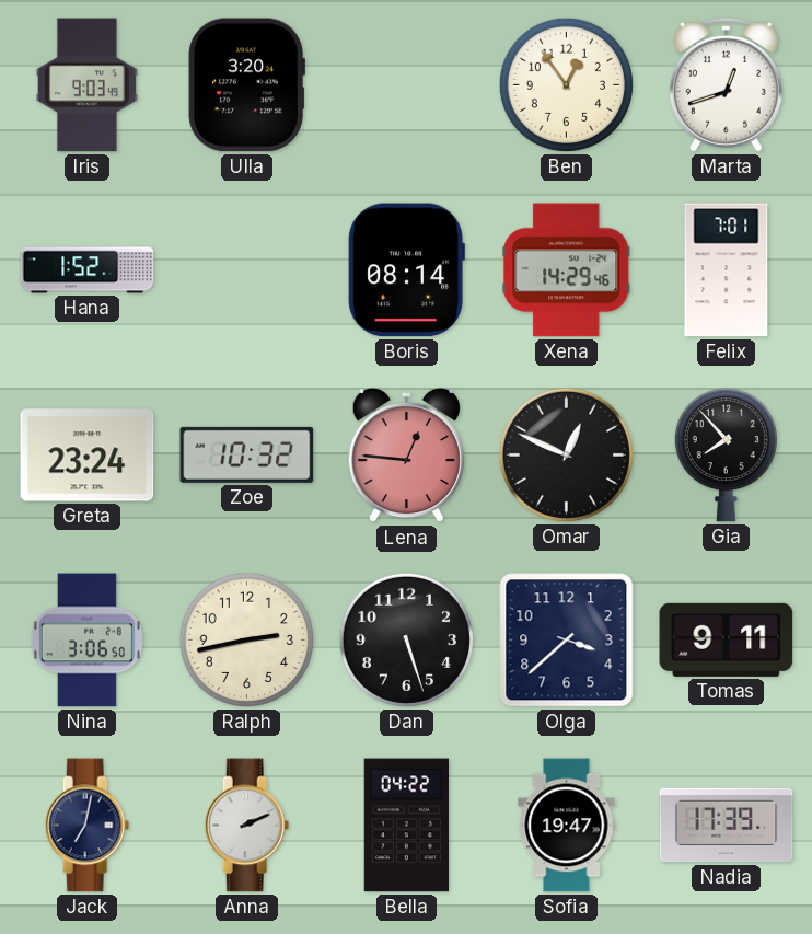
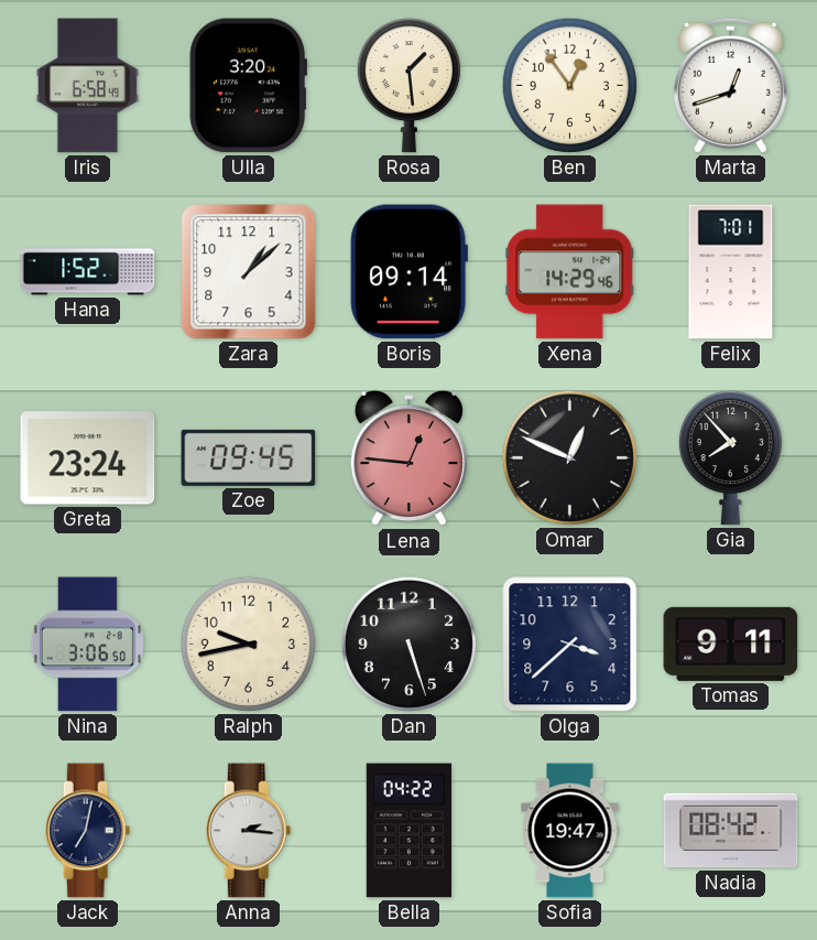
Iris: 9:03 -> 6:58 (87, 86)
Rosa: none -> 1:29 (408, 86)
Zara: none -> 1:08 (249, 272)
Boris: 08:14 -> 09:14 (408, 272)
Zoe: 10:32 -> 09:45 (249, 457)
Ralph: 2:43 -> 9:43 (248, 644)
Anna: 2:11 -> 2:16 (249, 831)
Nadia: 17:39 -> 08:42 (731, 831)
